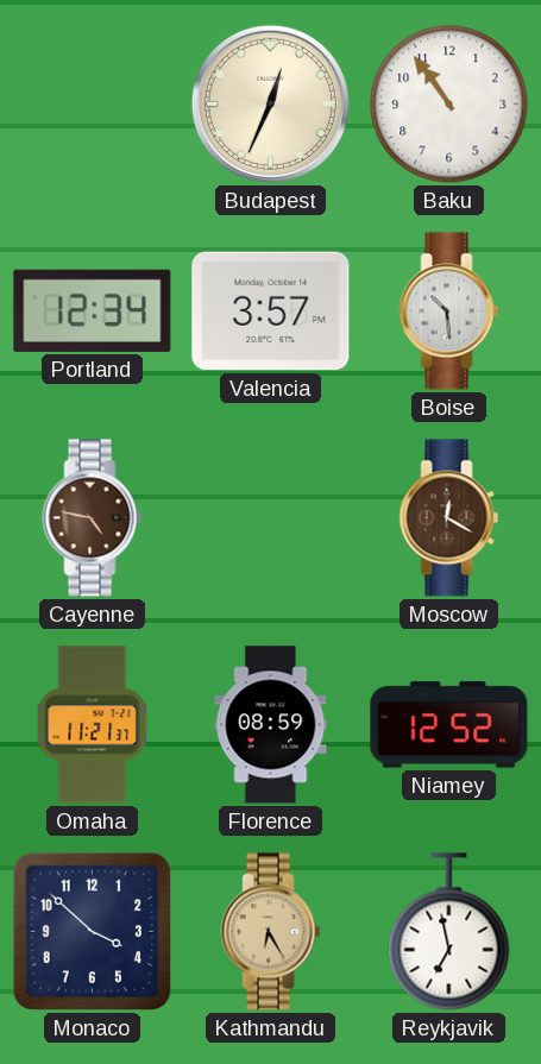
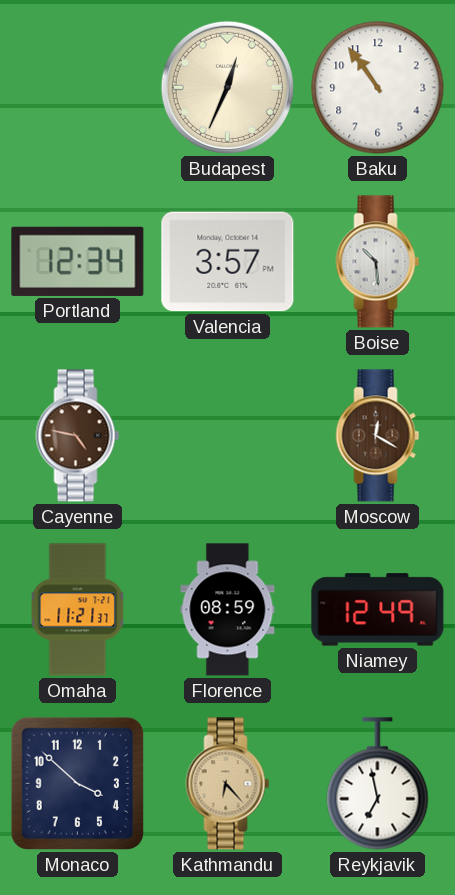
Niamey: 12:52 -> 12:49 (378, 610)
Kathmandu: 6:25 -> 6:23 (228, 784)
